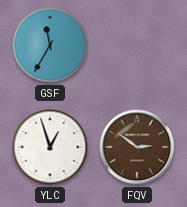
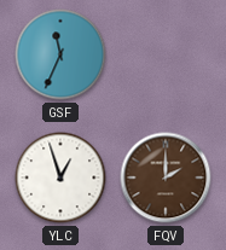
GSF: 11:35 -> 11:34 (60, 54)
FQV: 2:51 -> 2:00 (166, 178)
